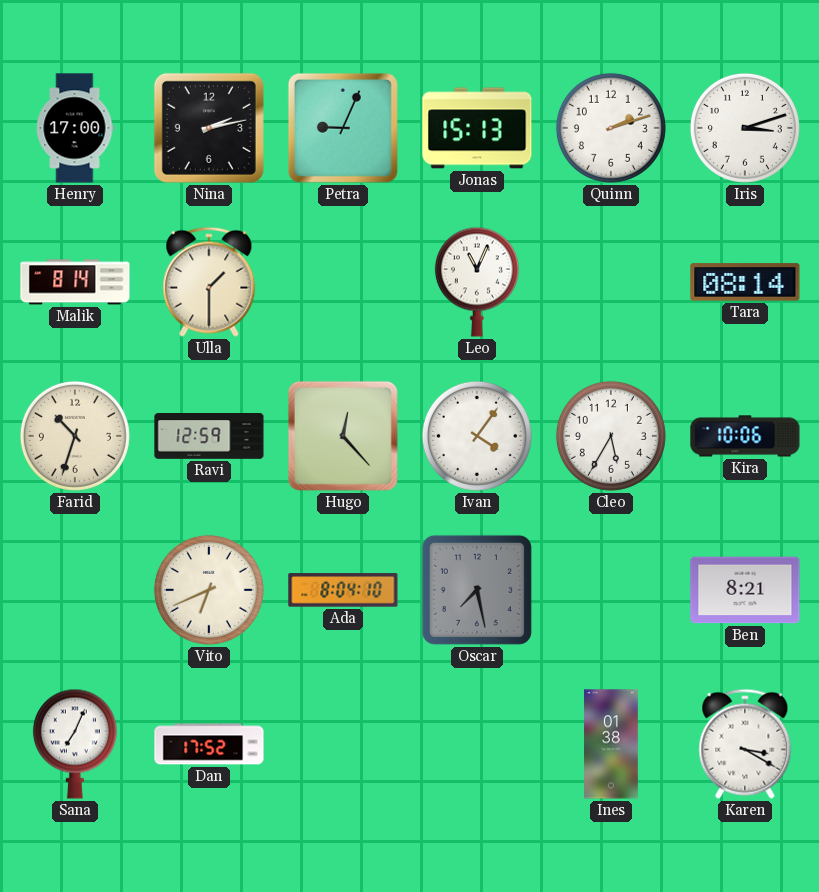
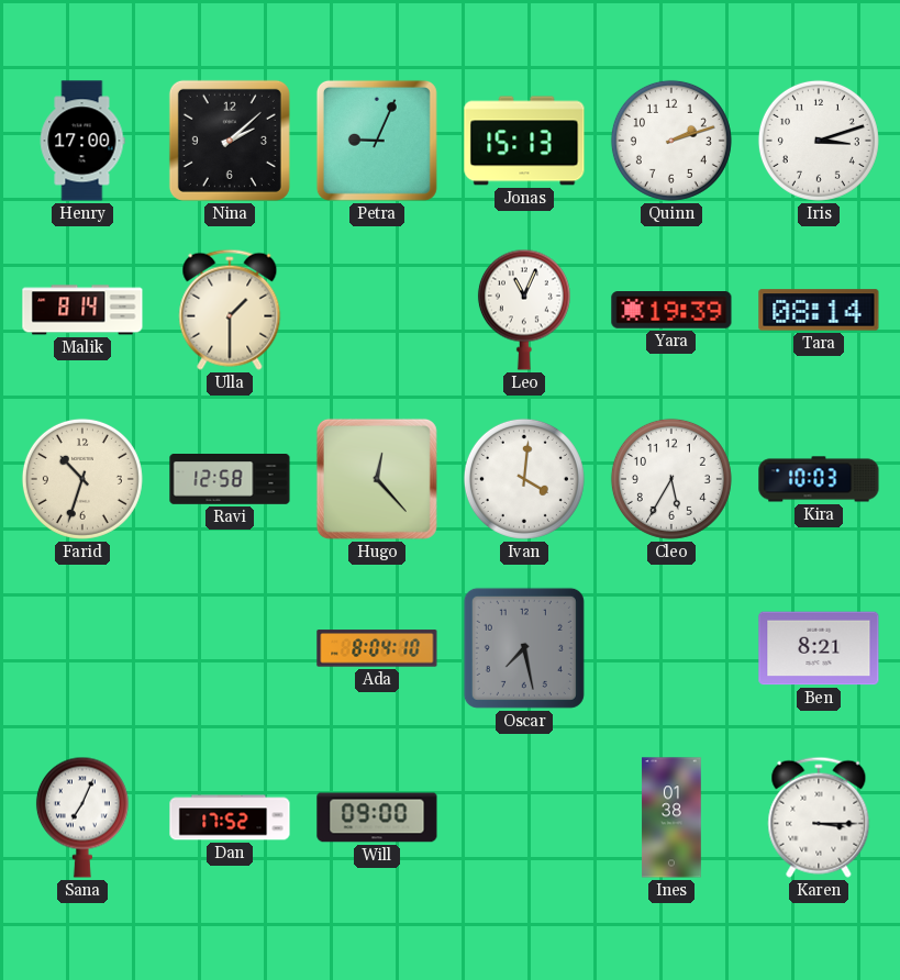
Nina: 2:13 -> 2:08 (230, 141)
Yara: none -> 19:39 (671, 311)
Ravi: 12:59 -> 12:58 (230, 479)
Ivan: 4:06 -> 4:01 (524, 479)
Kira: 10:06 -> 10:03 (819, 479)
Vito: 6:41 -> none (209, 590)
Will: none -> 09:00 (377, 817)
Karen: 3:20 -> 3:15 (819, 817)
